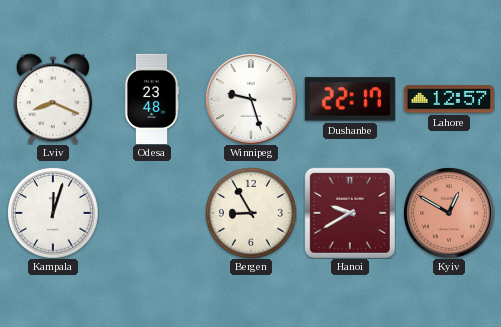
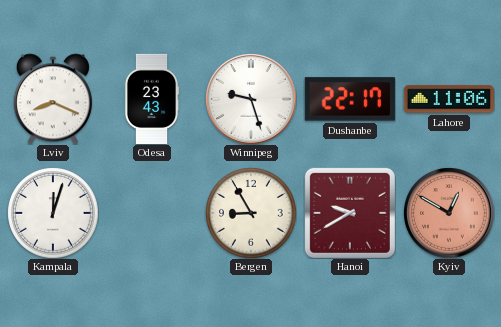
Odesa: 23:48 -> 23:43 (152, 98)
Lahore: 12:57 -> 11:06 (449, 99)
